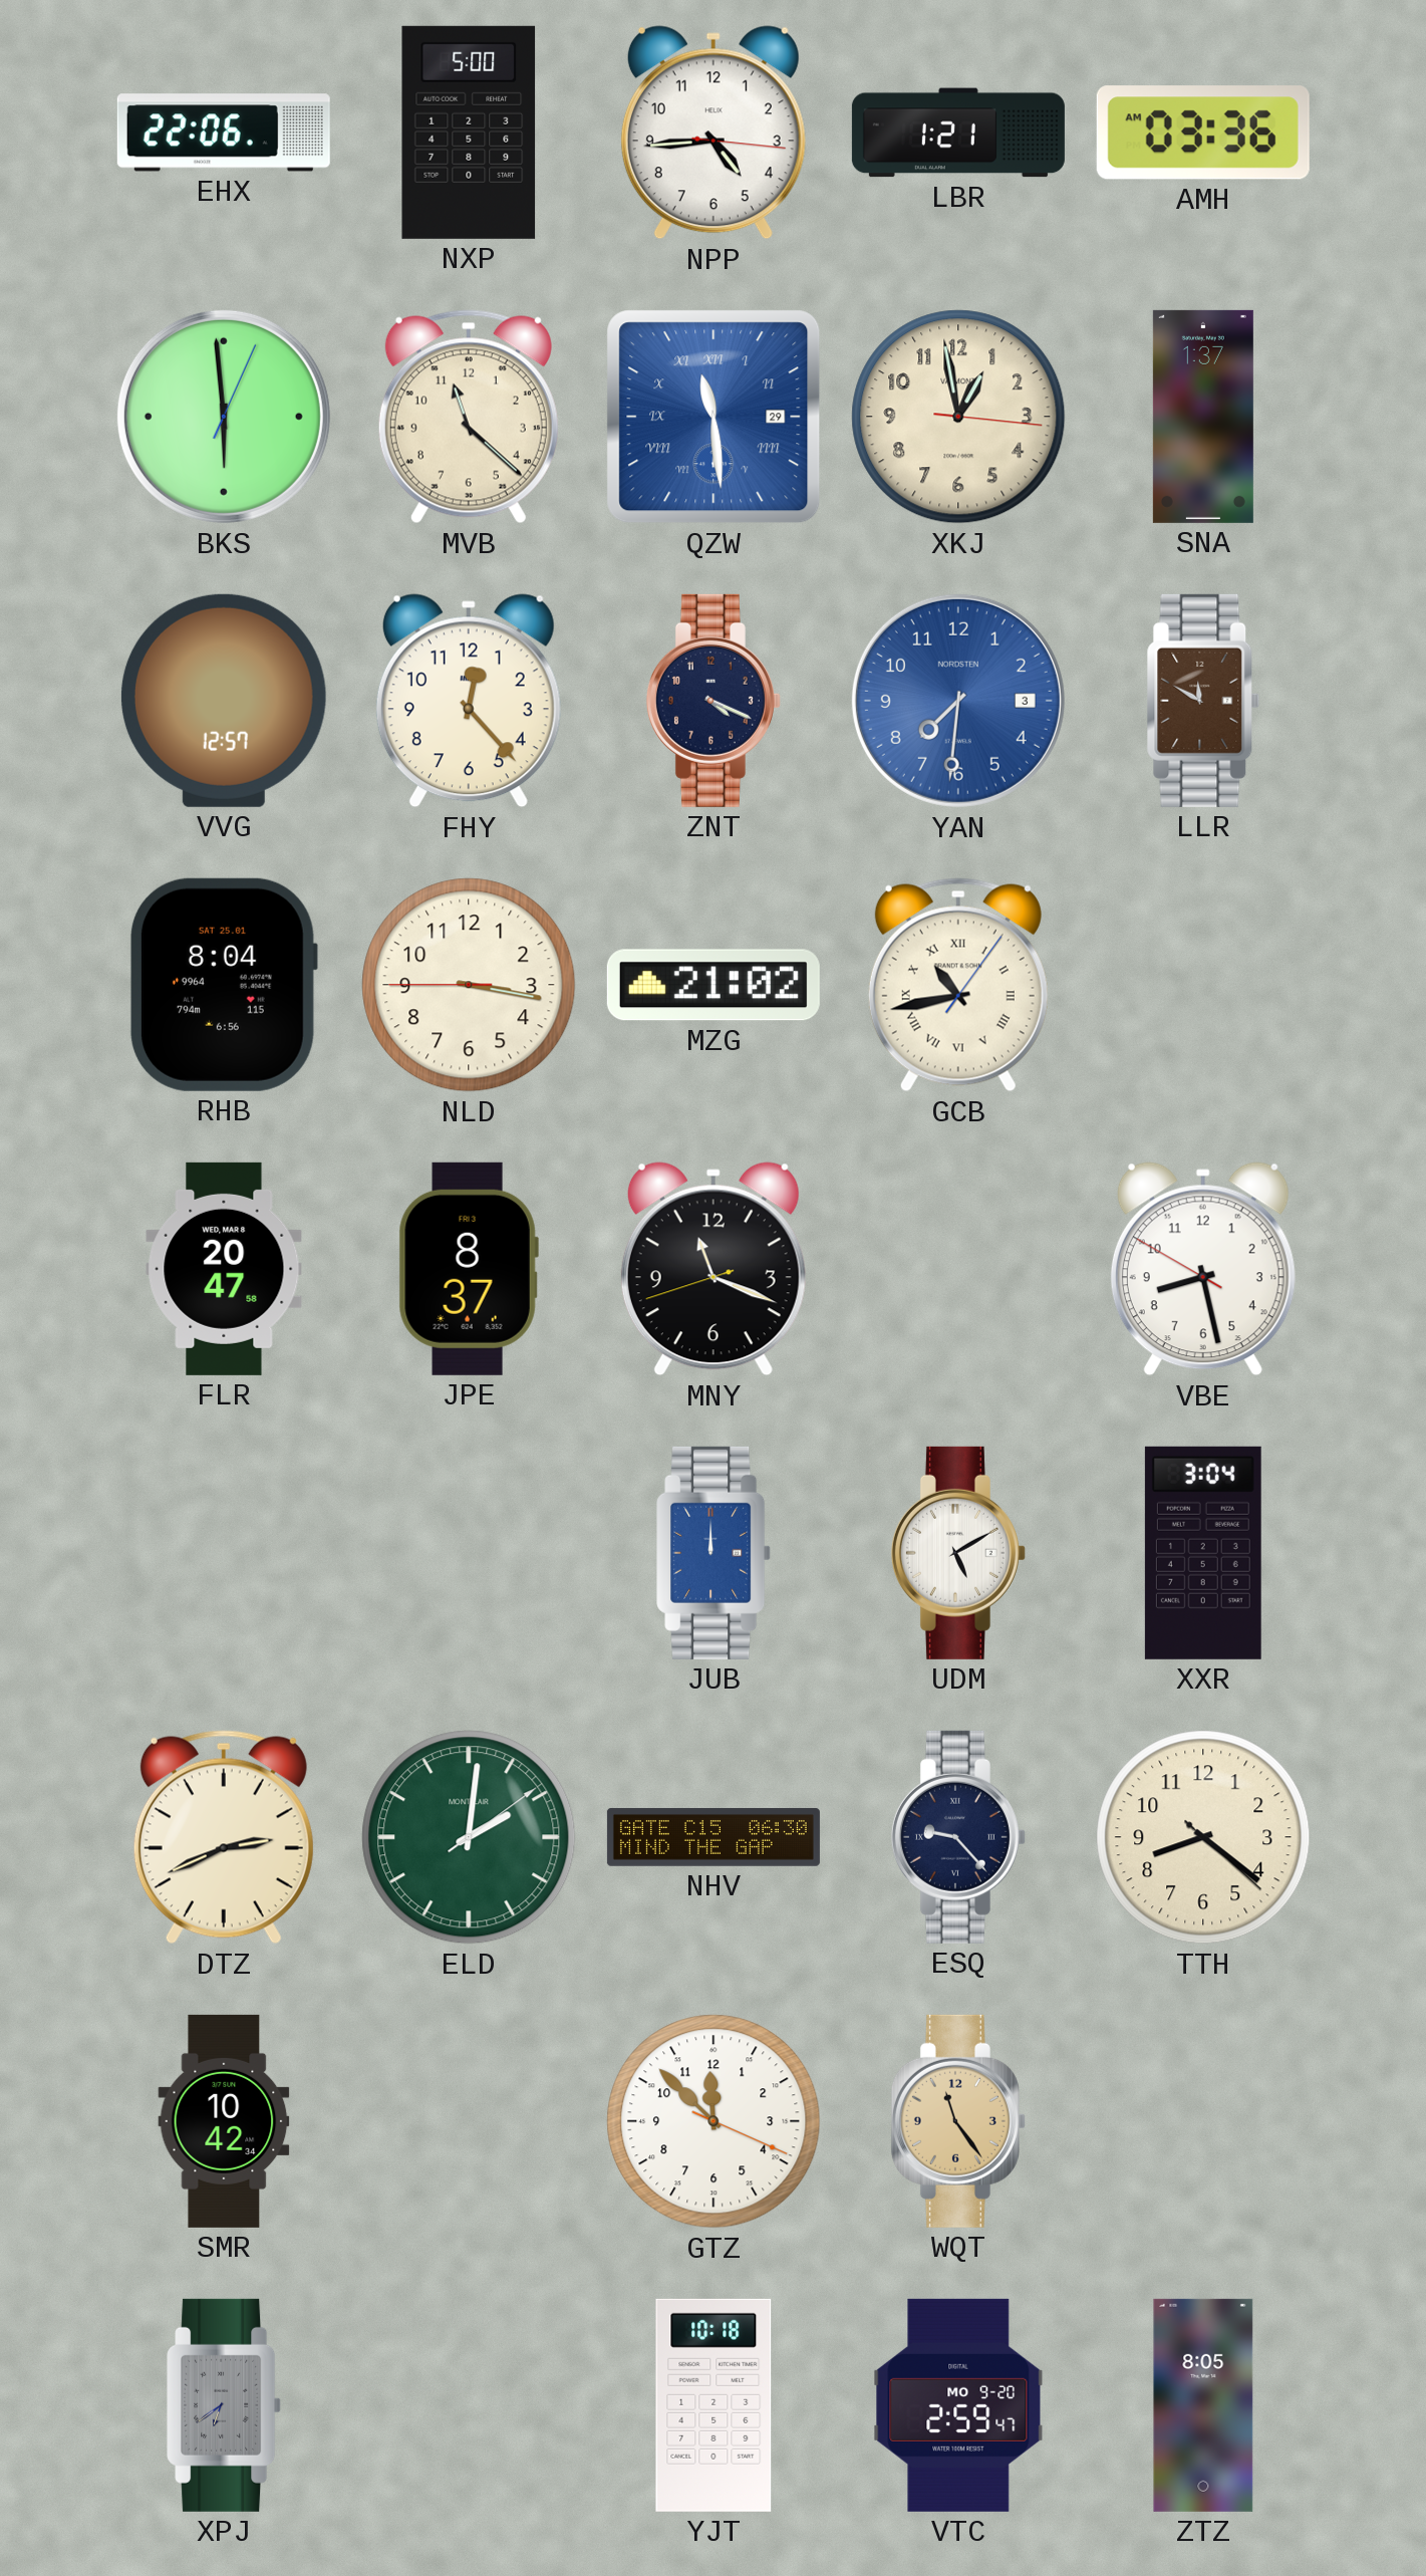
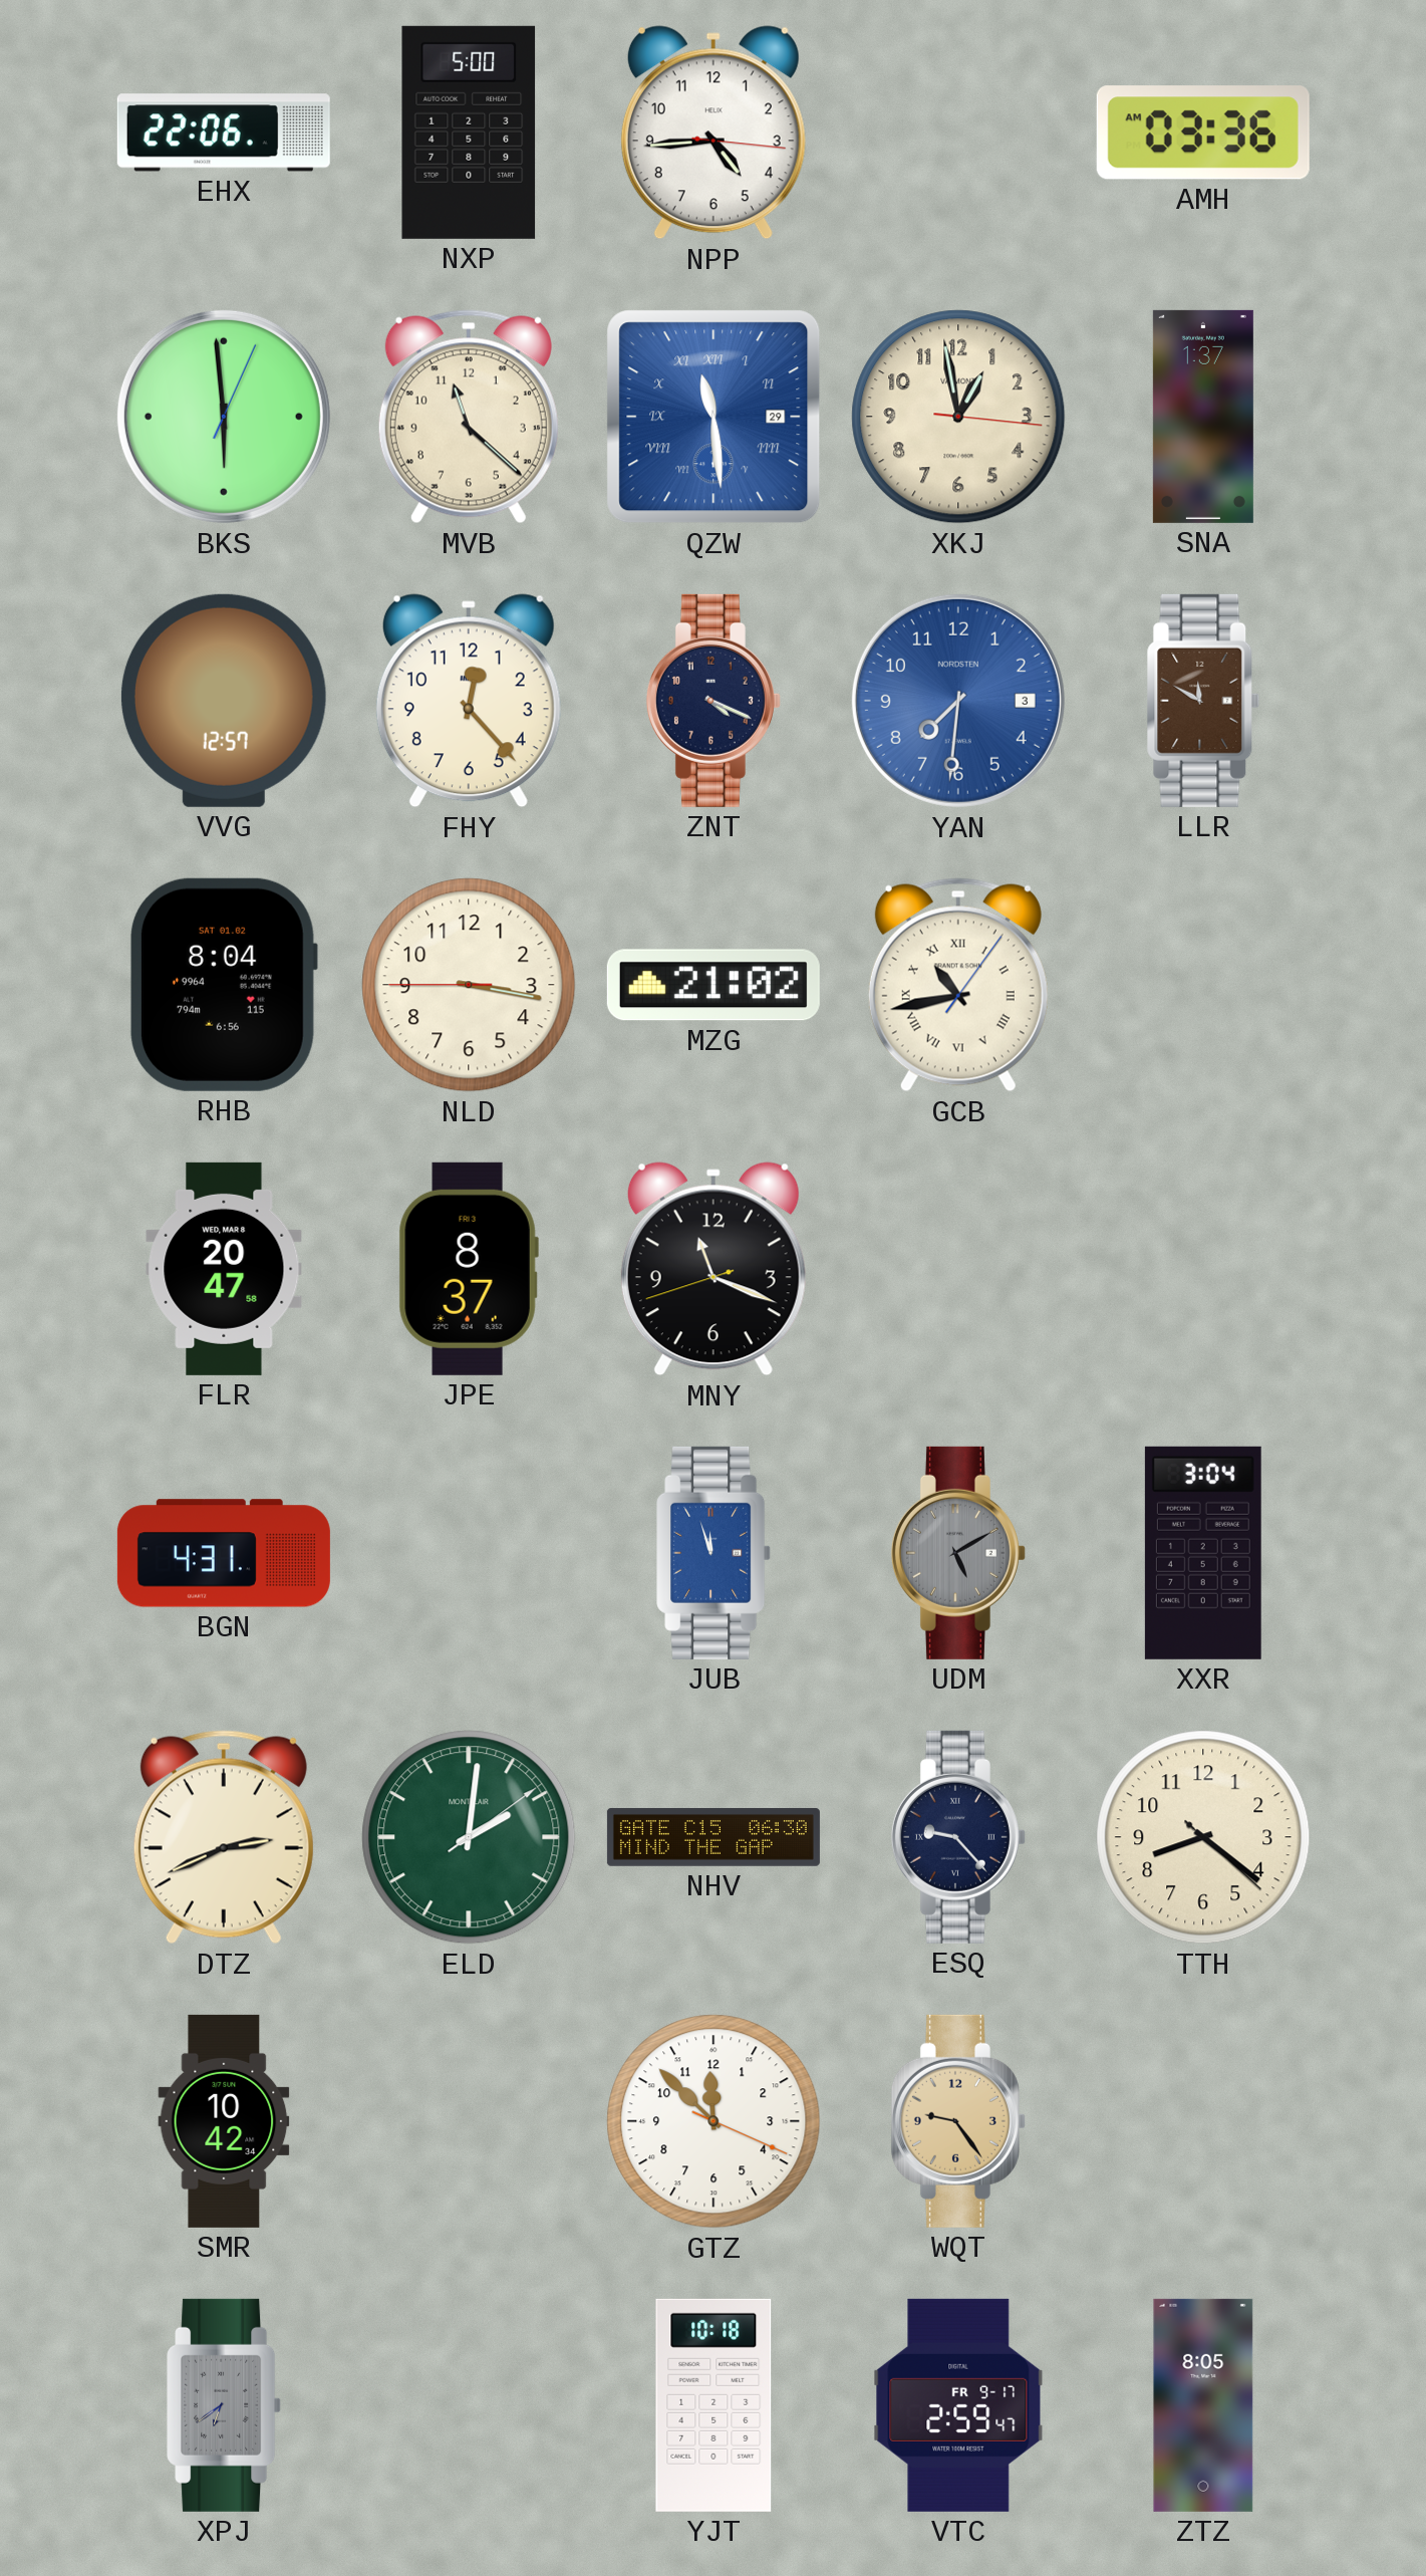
LBR: 1:21 -> none (958, 133)
RHB date: SAT 25.01 -> SAT 01.02 (223, 985)
VBE: 8:27 -> none (1203, 1269)
BGN: none -> 4:31 (224, 1553)
JUB: 12:00 -> 11:57 (715, 1553)
UDM dial: white -> grey (958, 1553)
WQT: 11:24 -> 9:24 (958, 2121)
VTC date: MO 9-20 -> FR 9-17 (958, 2405)
